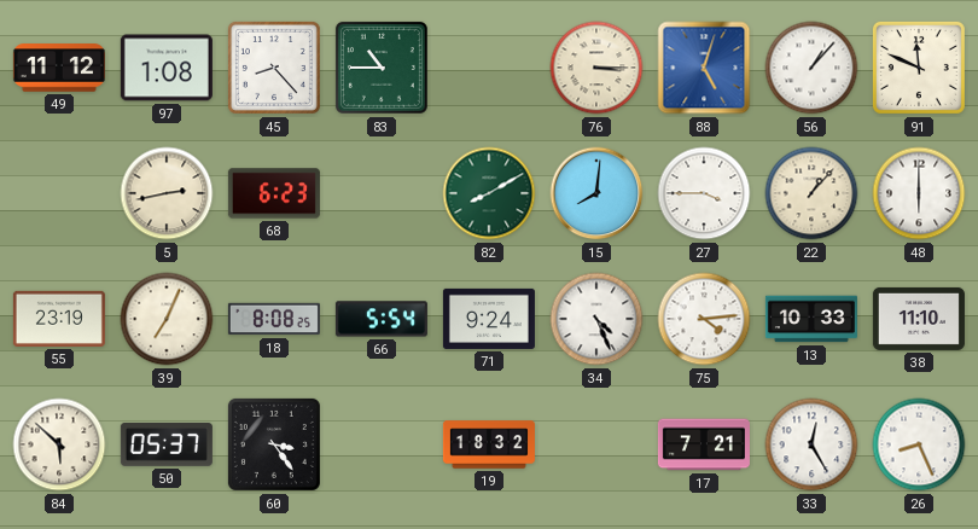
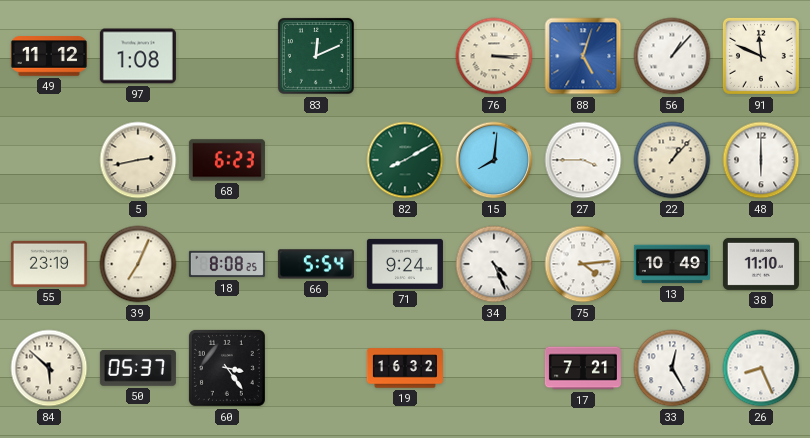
45: 8:23 -> none (274, 68)
83: 10:45 -> 12:11 (316, 56)
13: 10:33 -> 10:49 (672, 264)
19: 18:32 -> 16:32 (405, 368)
